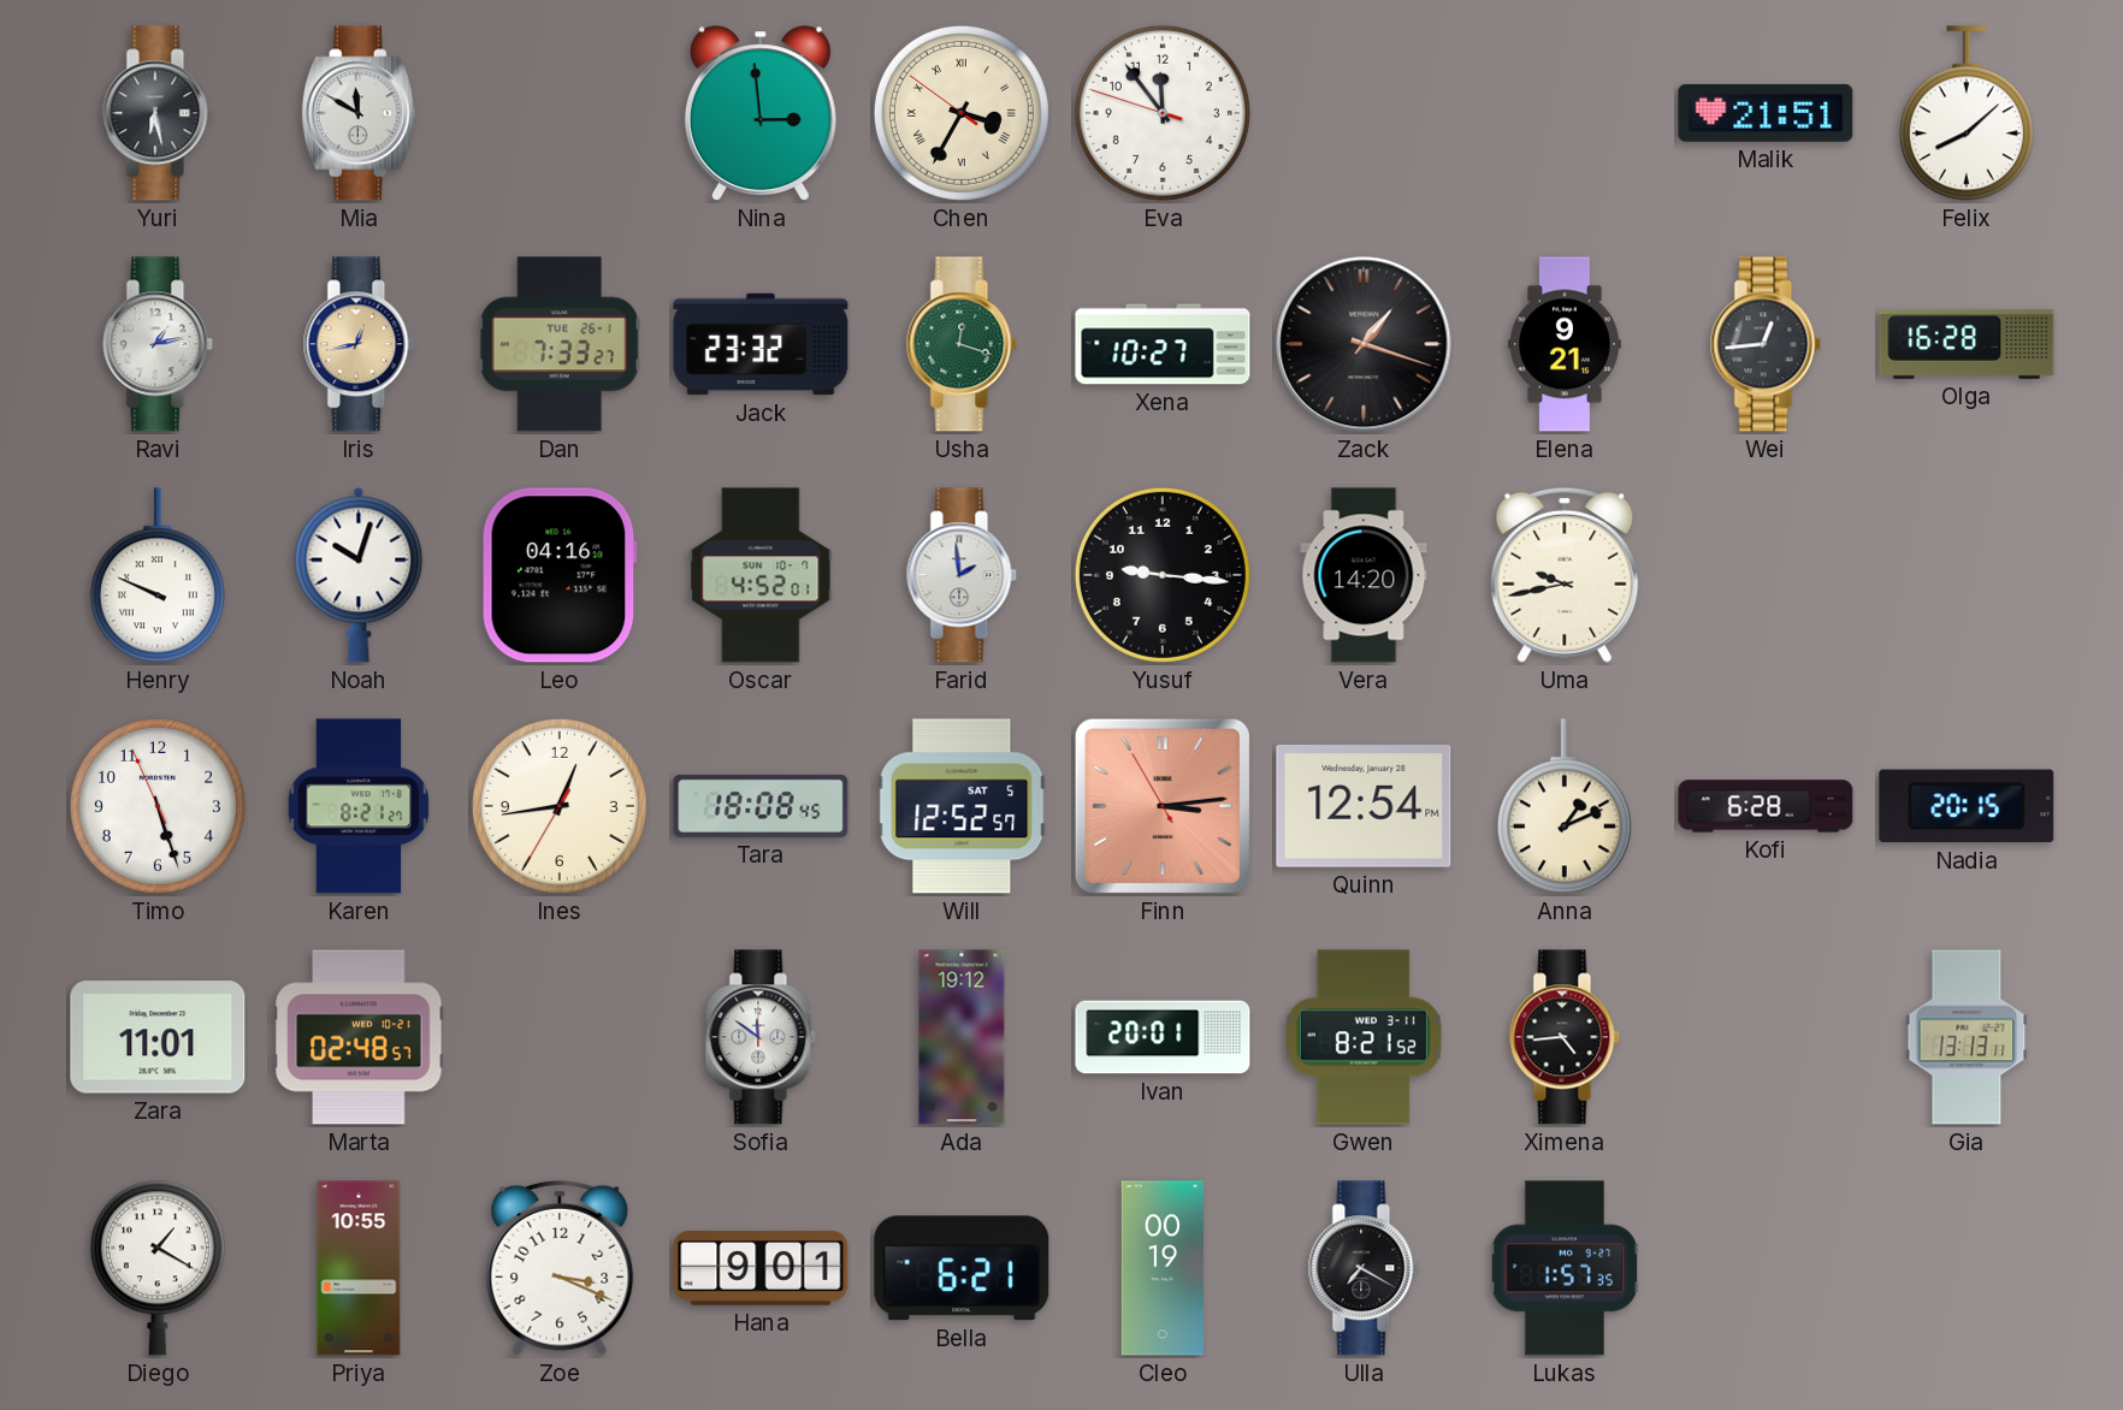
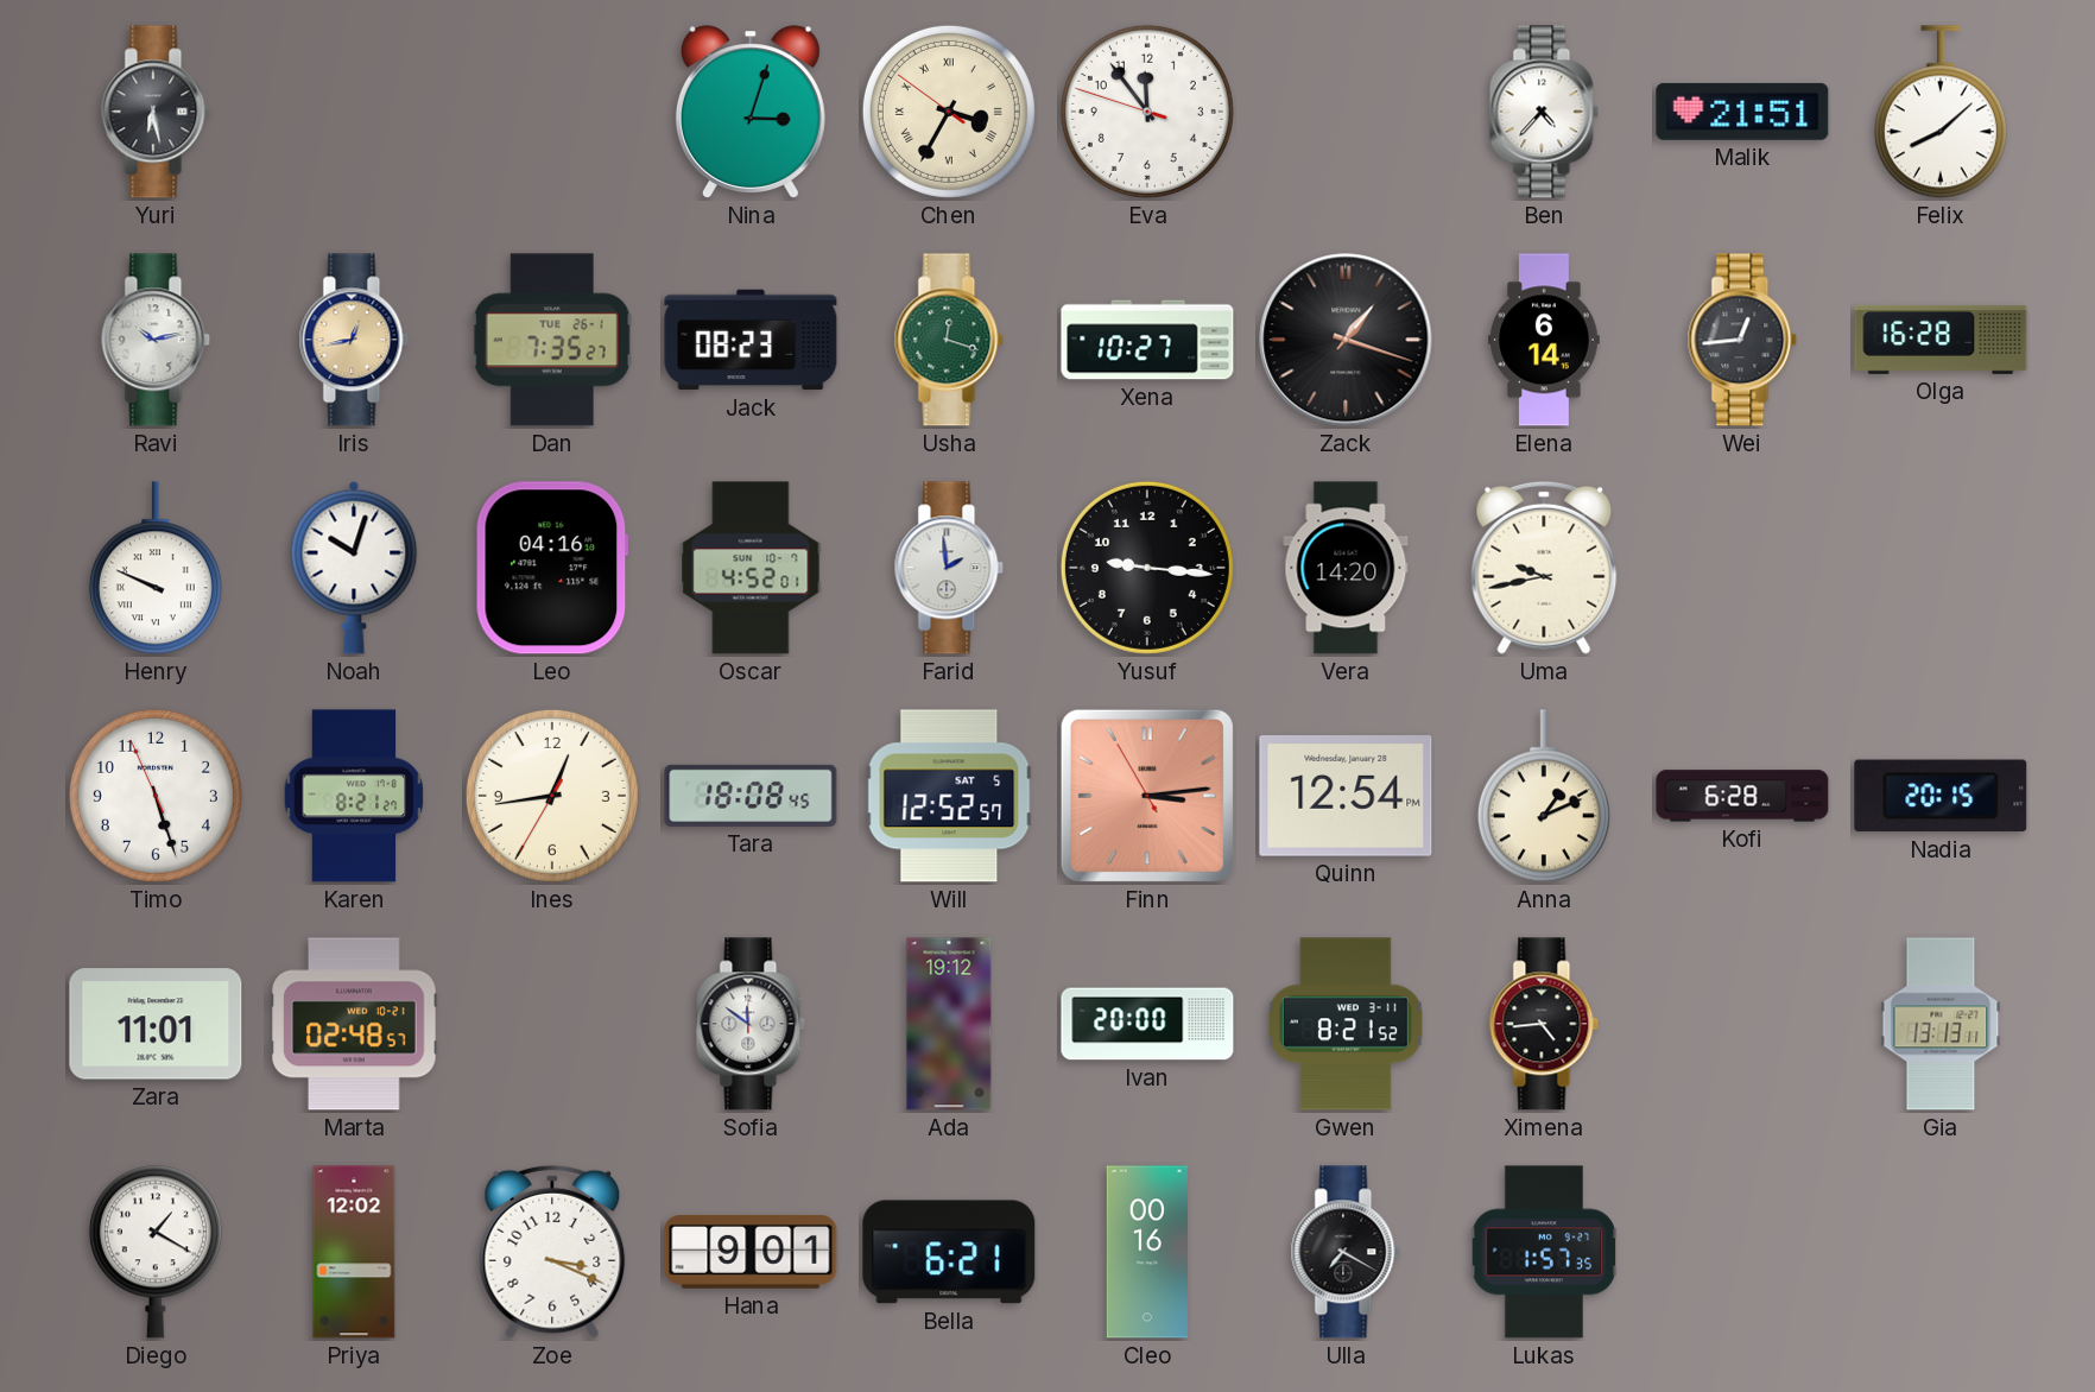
Mia: 11:50 -> none (359, 113)
Nina: 2:59 -> 3:03 (751, 112)
Ben: none -> 4:37 (1544, 112)
Ravi: 1:13 -> 10:13 (156, 340)
Dan: 7:33 -> 7:35 (552, 340)
Jack: 23:32 -> 08:23 (751, 340)
Elena: 9:21 -> 6:14 (1544, 340)
Ivan: 20:01 -> 20:00 (1147, 1024)
Priya: 10:55 -> 12:02 (354, 1252)
Cleo: 00:19 -> 00:16 (1147, 1252)
